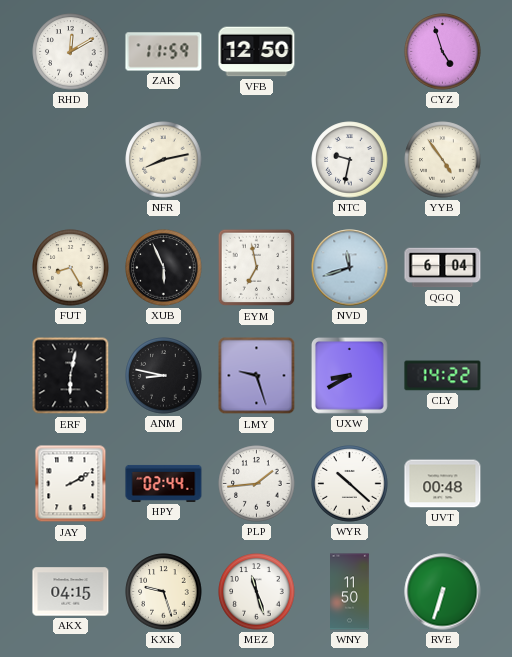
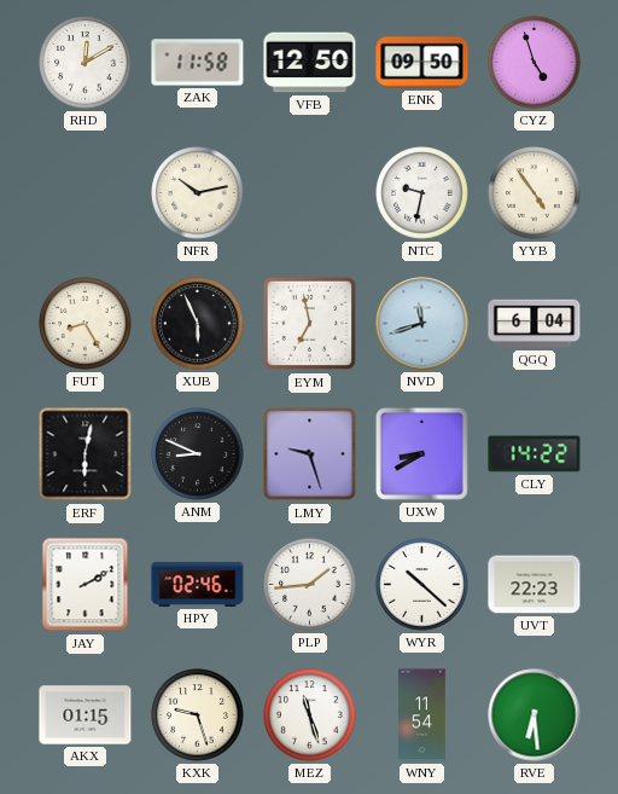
ZAK: 11:59 -> 11:58 (198, 63)
ENK: none -> 09:50 (422, 63)
NFR: 8:13 -> 10:13 (198, 193)
ANM: 8:47 -> 8:49 (198, 454)
HPY: 02:44 -> 02:46 (198, 584)
UVT: 00:48 -> 22:23 (535, 585)
AKX: 04:15 -> 01:15 (86, 715)
WNY: 11:50 -> 11:54 (422, 715)
RVE: 6:33 -> 6:29 (535, 715)
